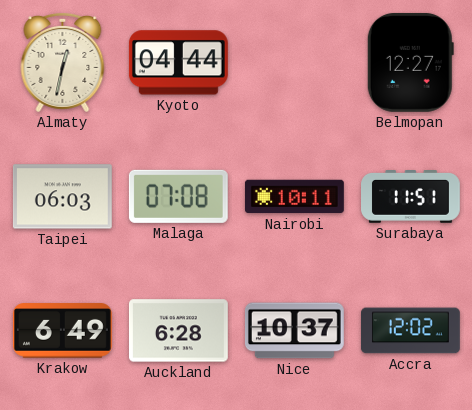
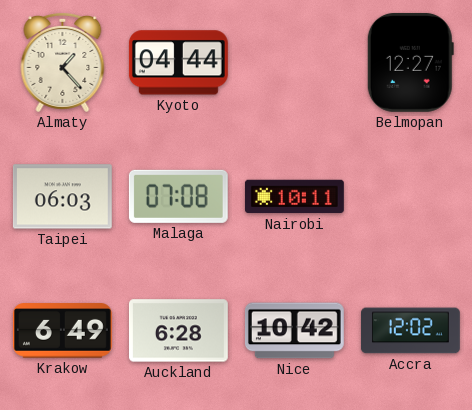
Almaty: 12:32 -> 1:23 (63, 62)
Surabaya: 11:51 -> none (411, 197)
Nice: 10:37 -> 10:42 (294, 331)
